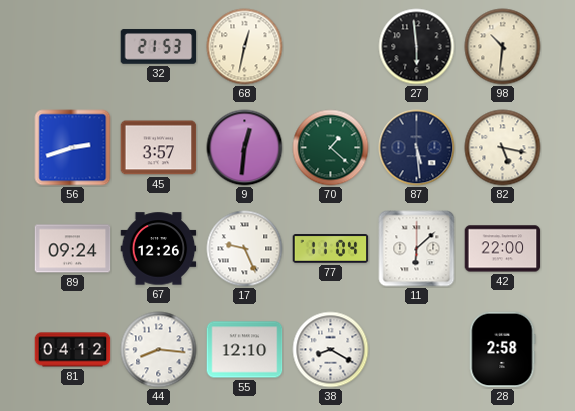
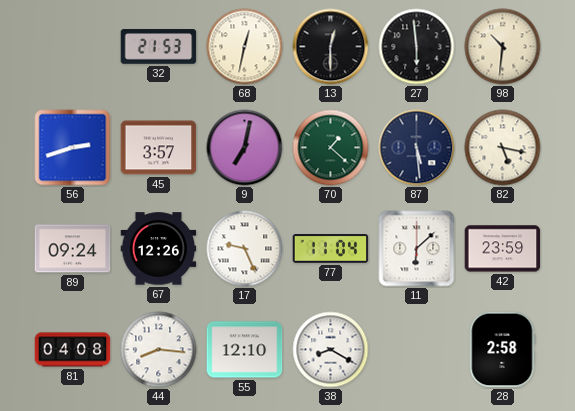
13: none -> 12:30 (331, 47)
9: 12:31 -> 7:02 (245, 148)
42: 22:00 -> 23:59 (503, 249)
81: 04:12 -> 04:08 (73, 350)
